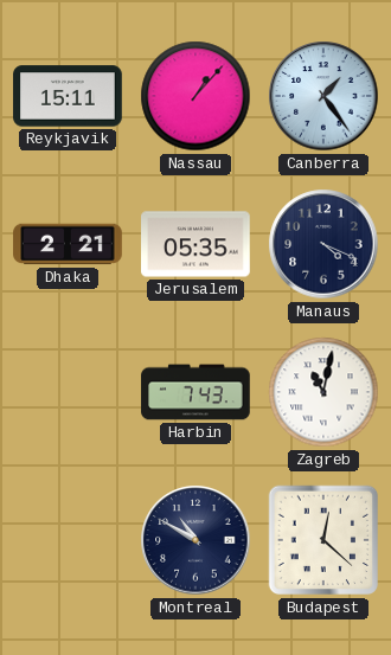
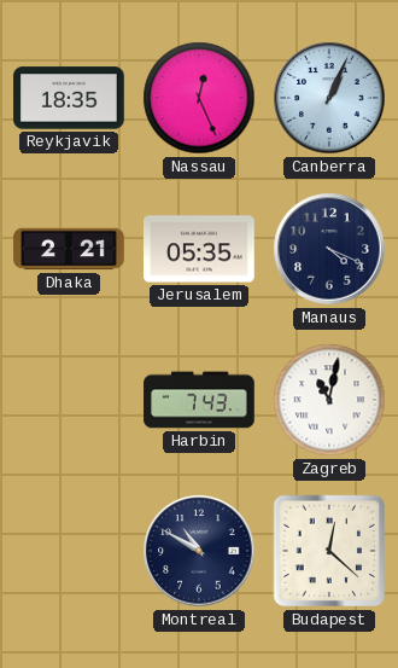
Reykjavik: 15:11 -> 18:35 (69, 98)
Nassau: 1:07 -> 12:26 (199, 98)
Canberra: 1:24 -> 1:04 (329, 98)
